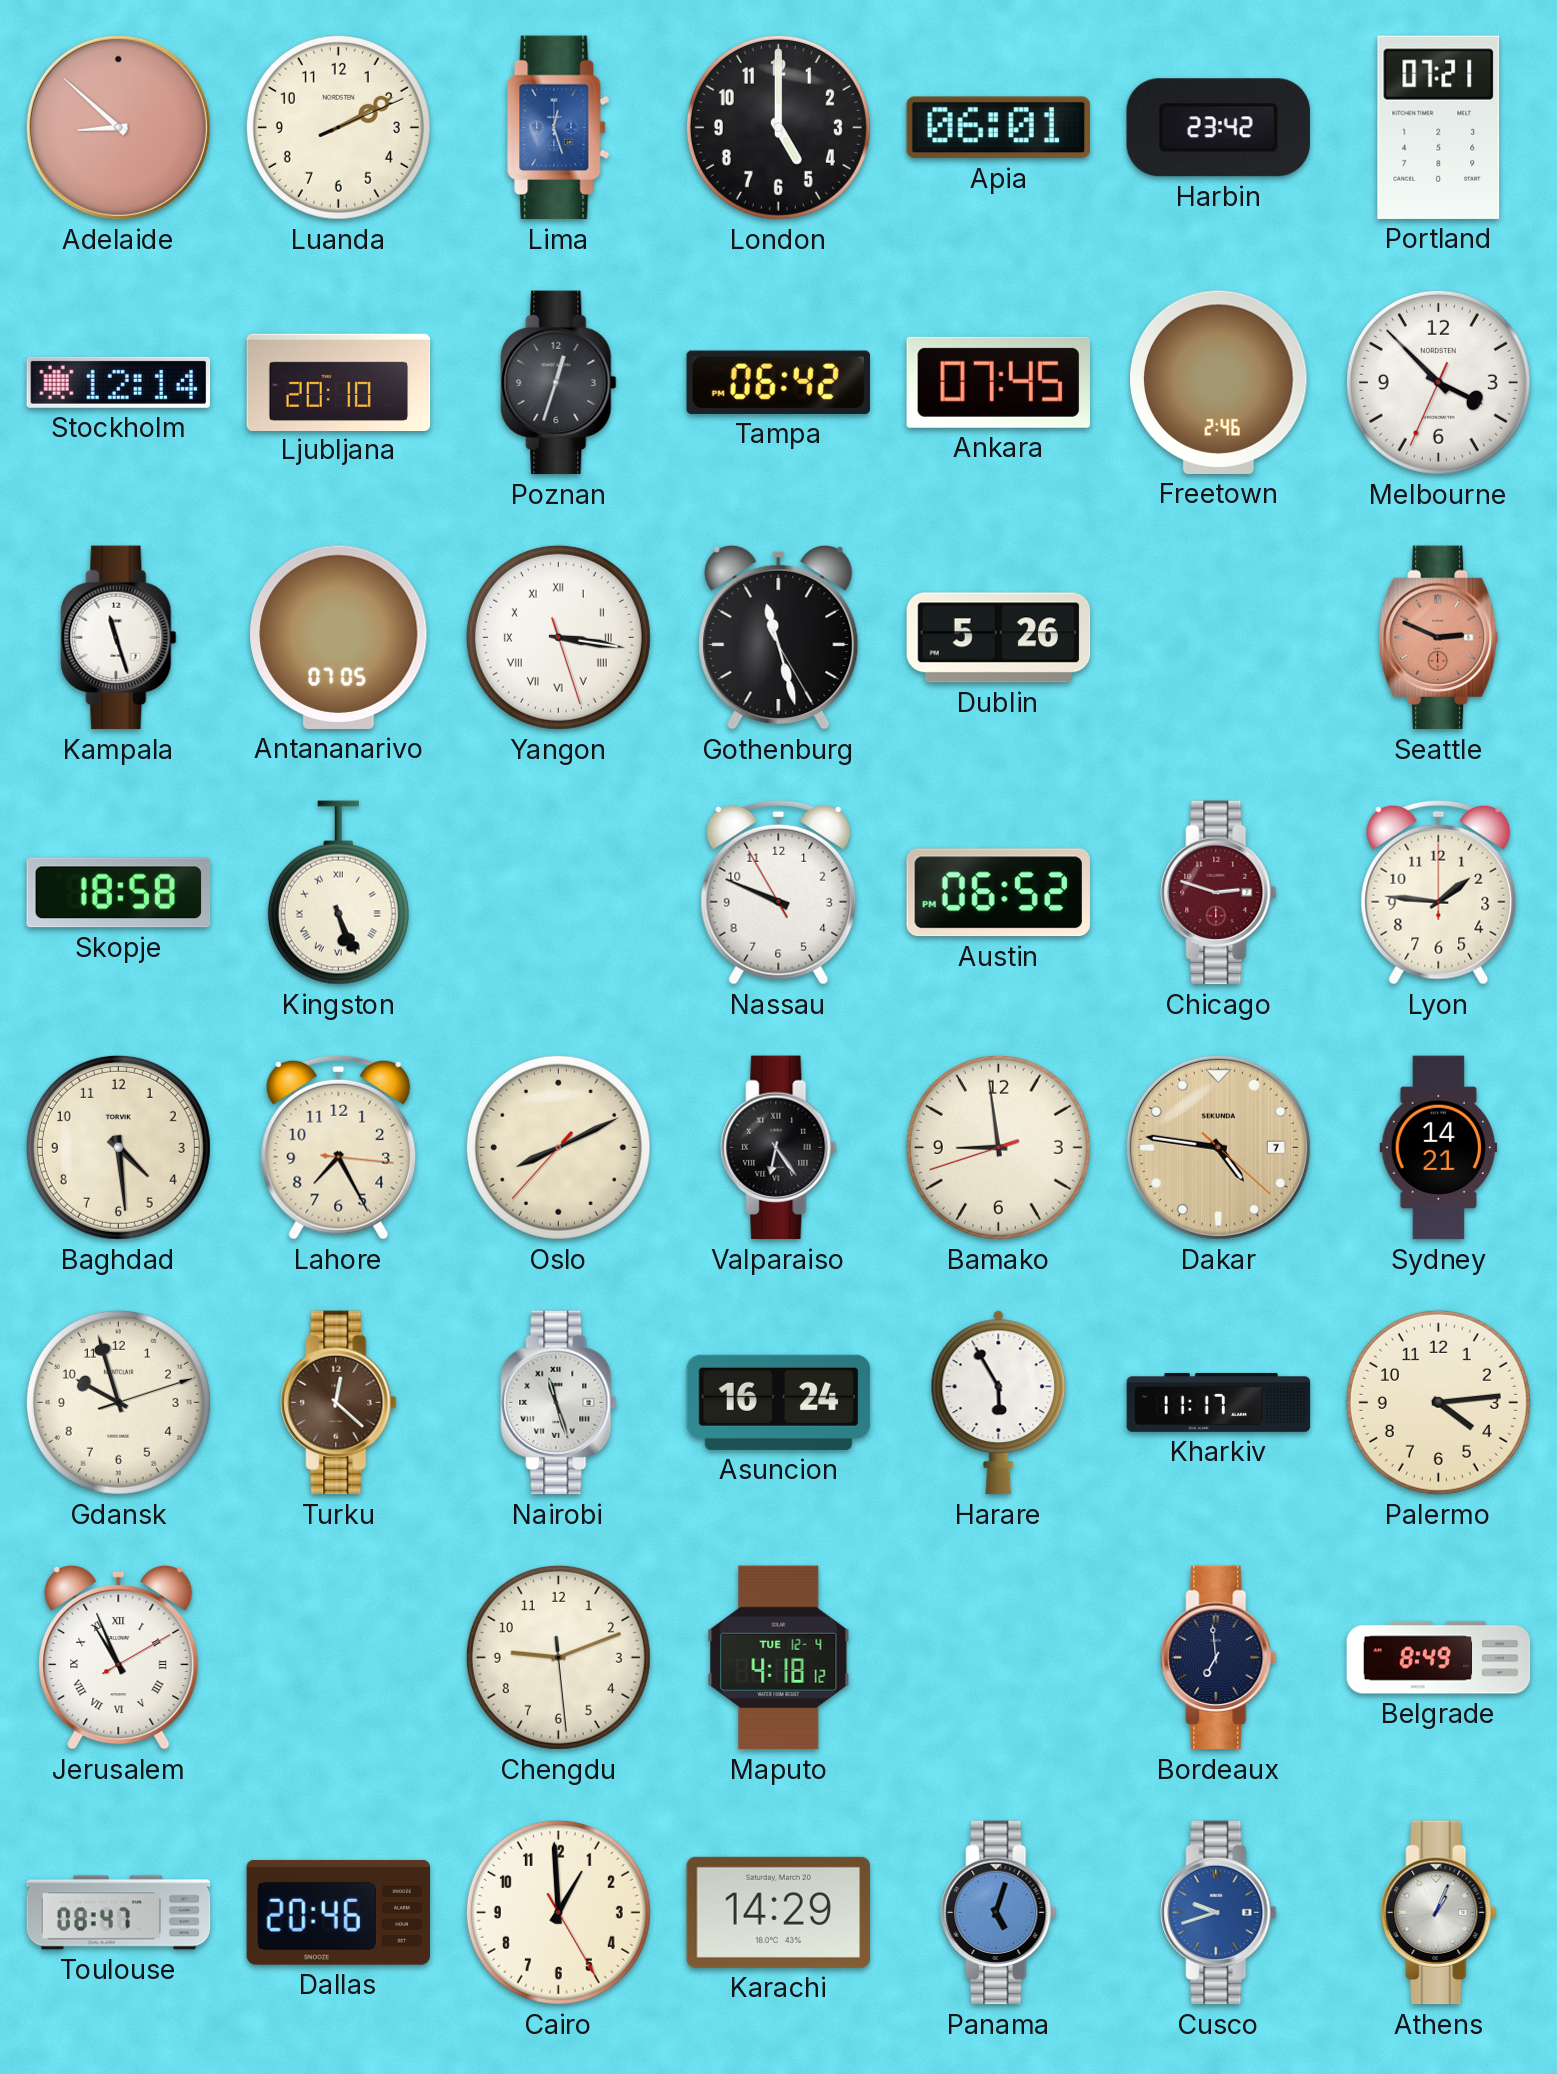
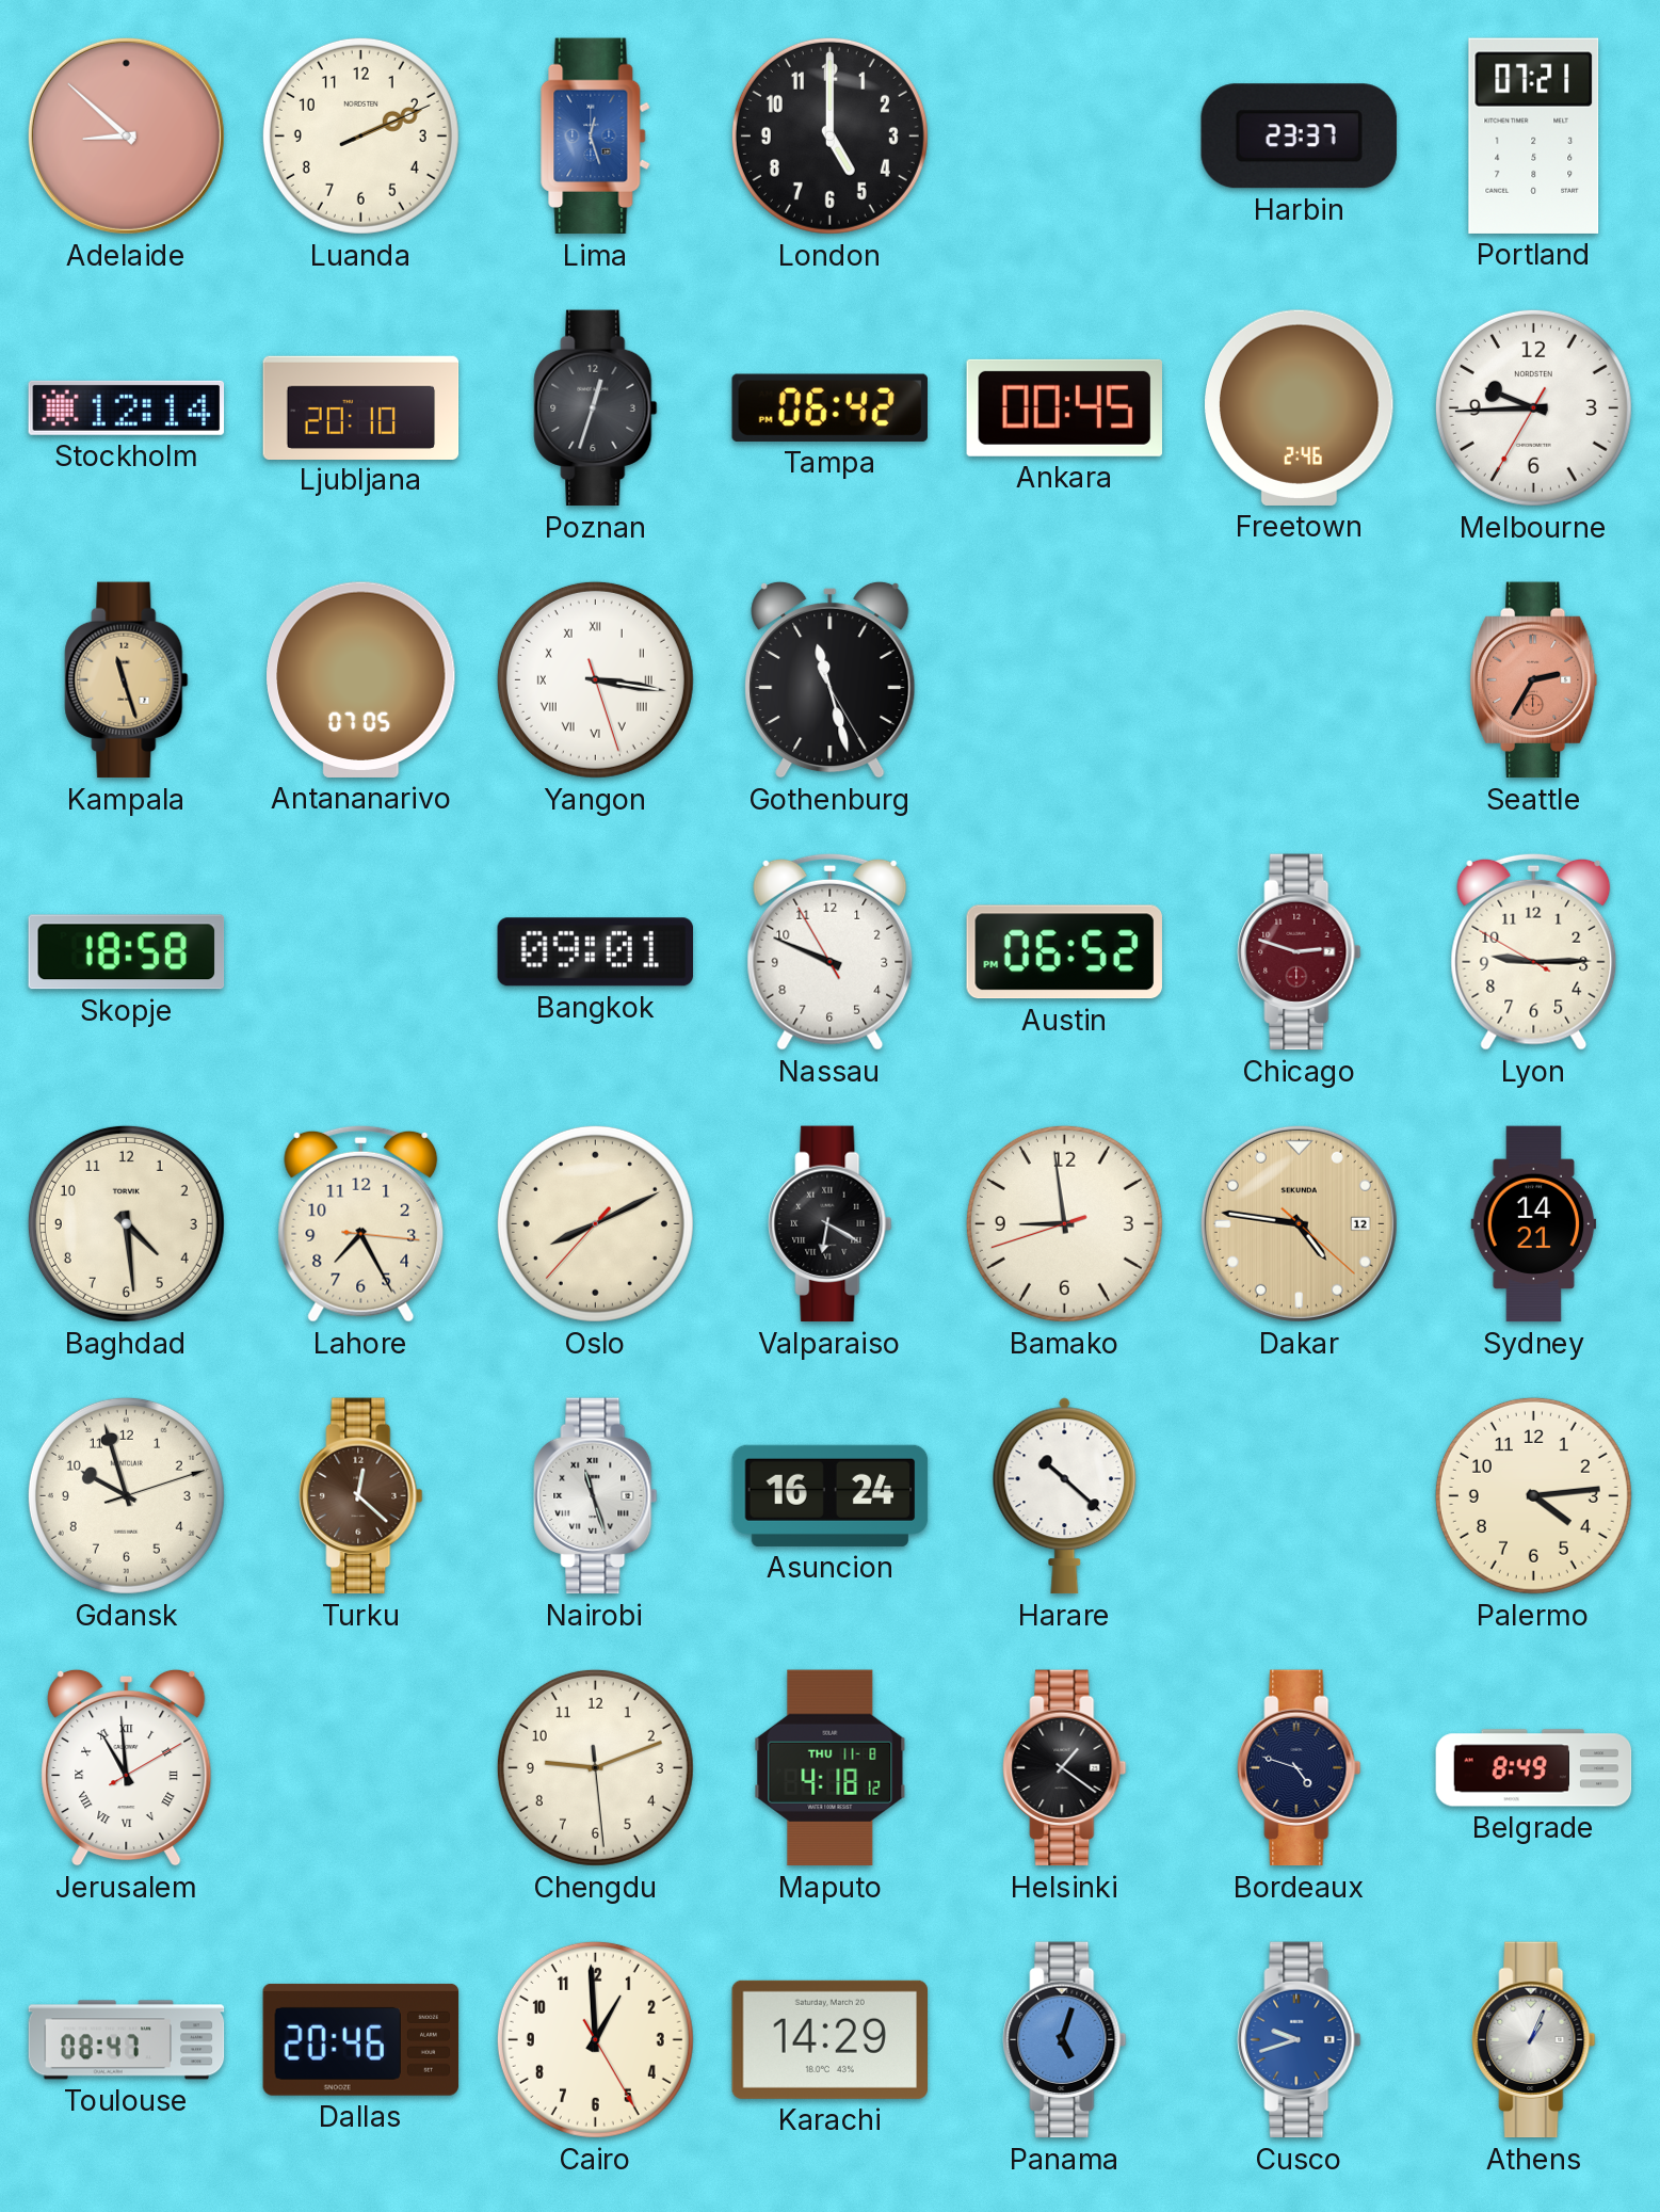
Luanda: 2:10 -> 2:11 (360, 135)
Apia: 06:01 -> none (998, 128)
Harbin: 23:42 -> 23:37 (1299, 137)
Ankara: 07:45 -> 00:45 (1064, 407)
Melbourne: 3:52 -> 9:44 (1533, 407)
Kampala dial: white -> champagne (127, 680)
Dublin: 5:26 -> none (999, 638)
Seattle: 2:49 -> 2:35 (1533, 680)
Kingston: 5:26 -> none (338, 893)
Bangkok: none -> 09:01 (595, 952)
Lyon: 1:46 -> 9:14 (1534, 951)
Valparaiso: 6:24 -> 6:20 (831, 1224)
Dakar date: 7 -> 12 (1299, 1223)
Harare: 5:55 -> 10:22 (1065, 1496)
Kharkiv: 11:17 -> none (1219, 1402)
Jerusalem: 10:56 -> 10:59 (127, 1767)
Maputo date: TUE 12-4 -> THU 11-8 (831, 1768)
Helsinki: none -> 1:21 (1065, 1768)
Bordeaux: 6:59 -> 4:48 (1300, 1768)
